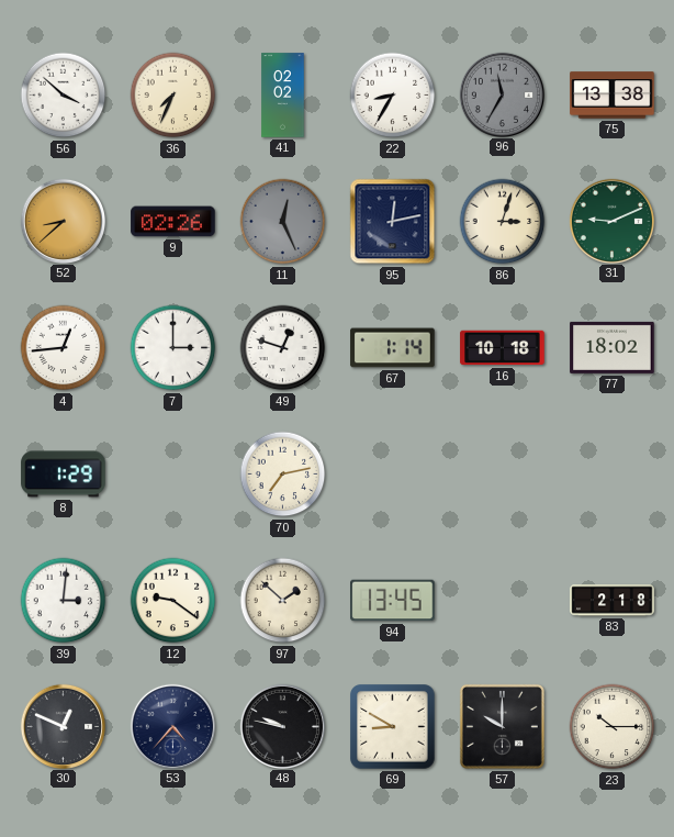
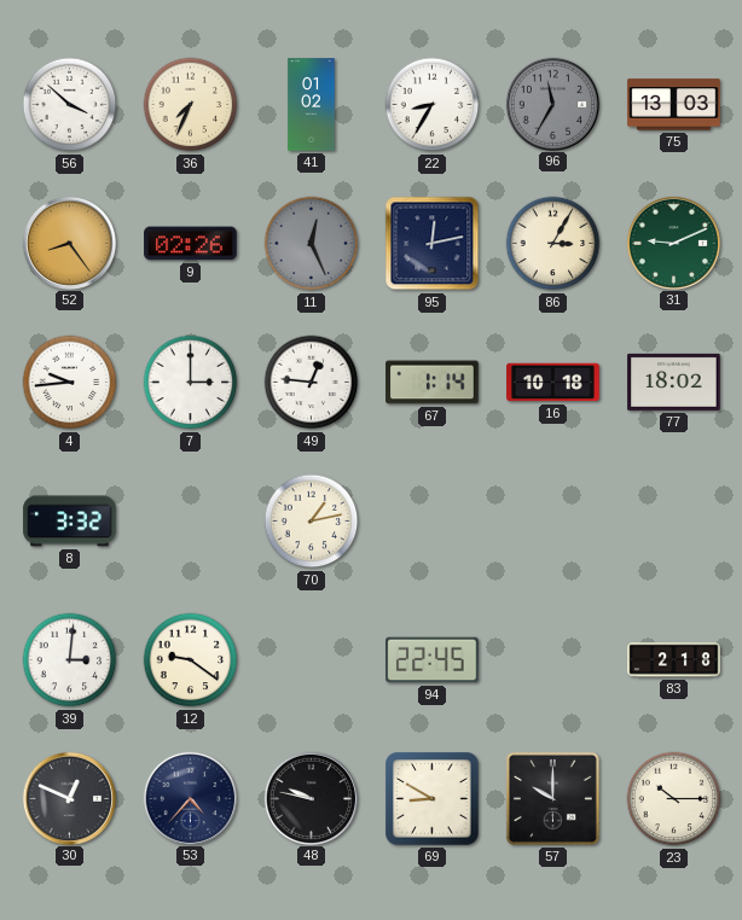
41: 02:02 -> 01:02 (312, 105)
75: 13:38 -> 13:03 (674, 105)
52: 8:38 -> 8:24 (69, 243)
86: 3:03 -> 3:05 (553, 244)
4: 12:44 -> 9:44 (70, 383)
49: 12:48 -> 12:46 (312, 383)
8: 1:29 -> 3:32 (70, 522)
70: 7:13 -> 1:13 (312, 522)
97: 1:52 -> none (283, 601)
94: 13:45 -> 22:45 (433, 660)
